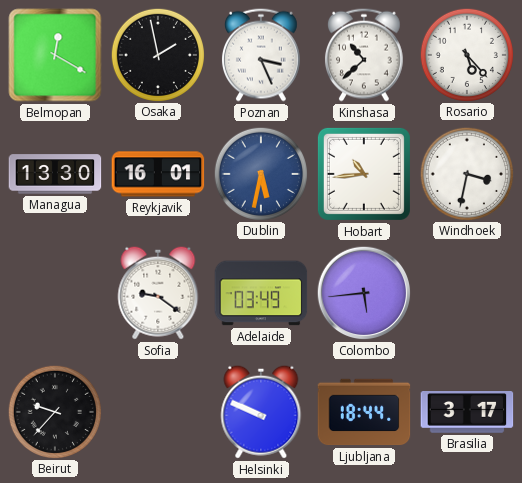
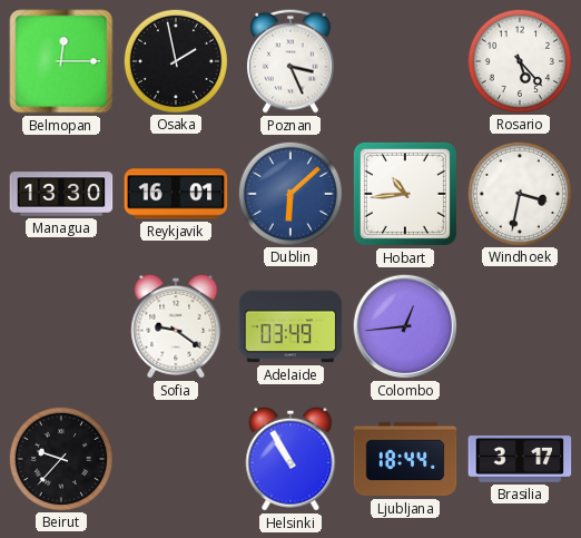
Belmopan: 12:20 -> 12:15 (61, 61)
Kinshasa: 10:38 -> none (364, 55)
Dublin: 5:32 -> 6:08 (289, 193)
Colombo: 5:44 -> 12:44 (405, 326)
Helsinki: 9:49 -> 10:55 (290, 459)
